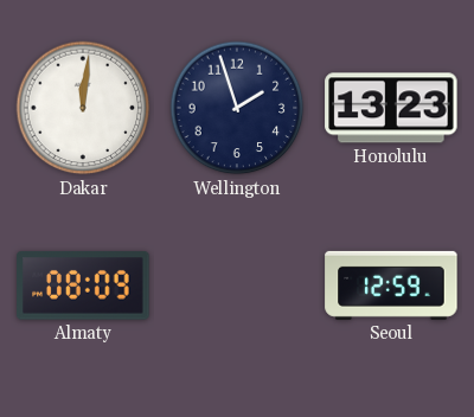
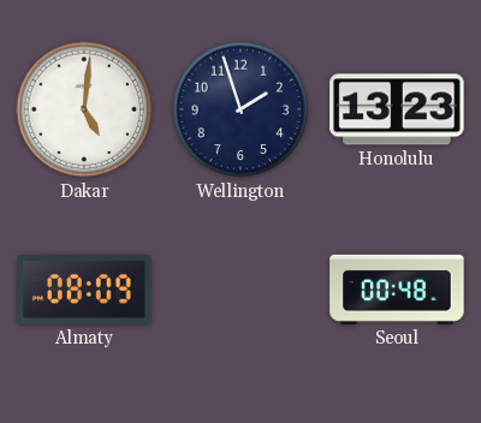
Dakar: 12:01 -> 5:01 (84, 109)
Seoul: 12:59 -> 00:48 (397, 290)
